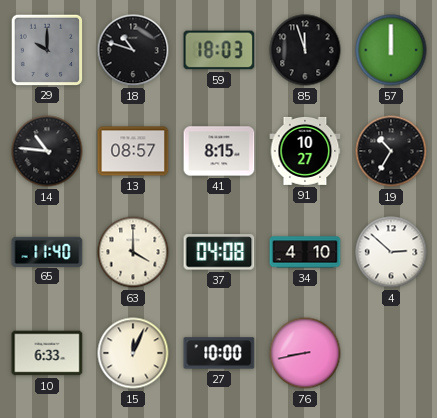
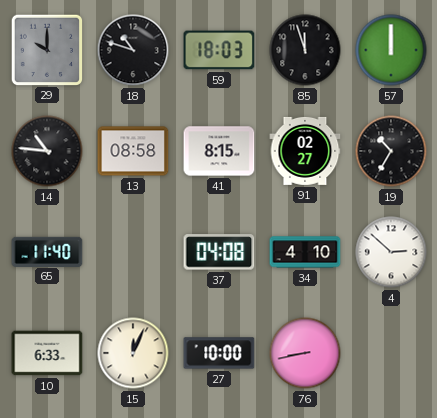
13: 08:57 -> 08:58 (133, 151)
91: 10:27 -> 02:27 (305, 151)
63: 4:00 -> none (133, 252)
